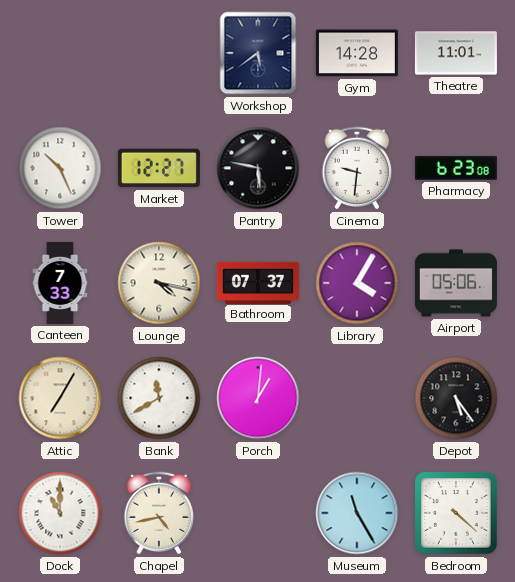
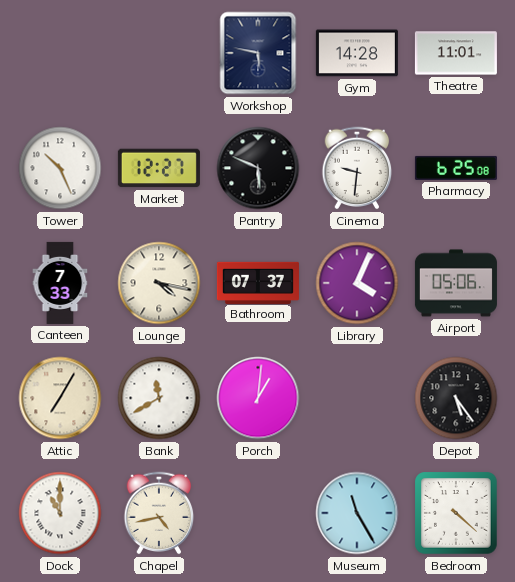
Workshop: 5:39 -> 5:47 (258, 53)
Pantry: 5:47 -> 5:49 (258, 168)
Pharmacy: 6:23 -> 6:25 (456, 168)
Library: 4:05 -> 4:04 (357, 283)
